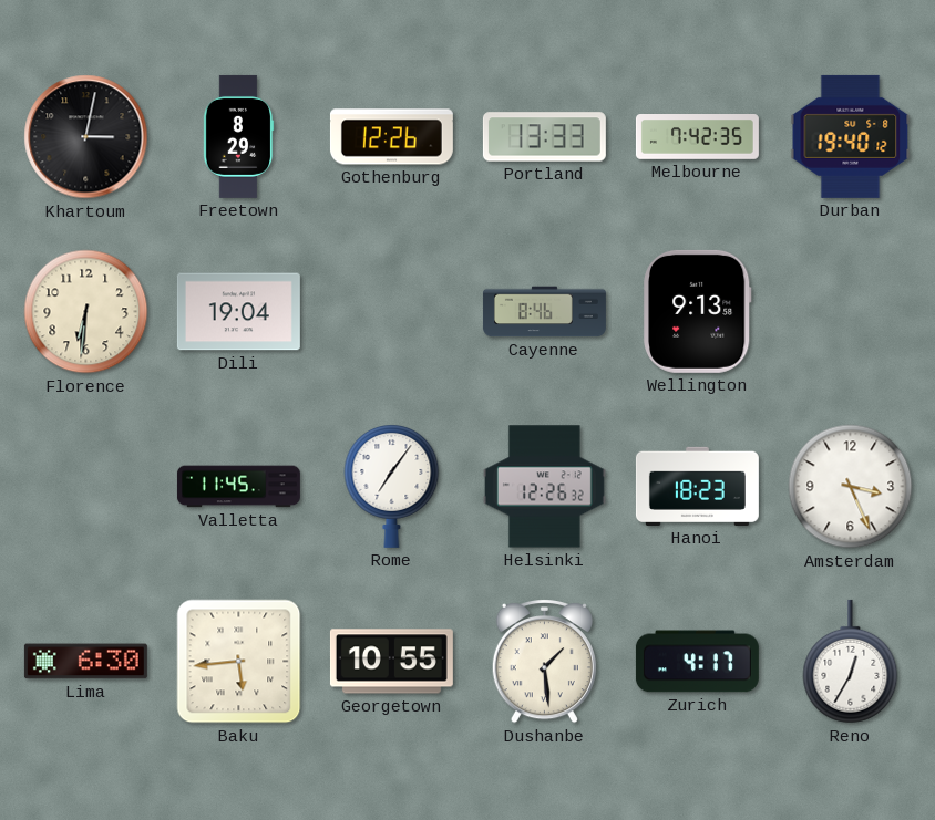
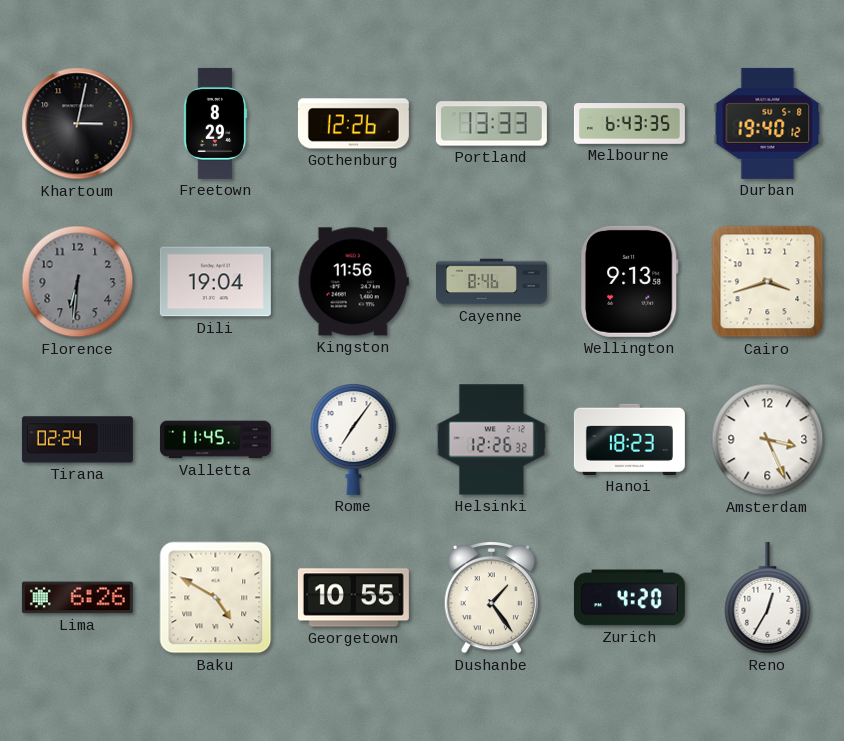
Melbourne: 7:42 -> 6:43 (629, 124)
Florence dial: cream -> grey (78, 282)
Kingston: none -> 11:56 (353, 282)
Cairo: none -> 3:42 (768, 282)
Tirana: none -> 02:24 (77, 440)
Lima: 6:30 -> 6:26 (77, 598)
Baku: 5:44 -> 4:50 (216, 598)
Dushanbe: 1:29 -> 1:24 (491, 598)
Zurich: 4:17 -> 4:20 (629, 598)
